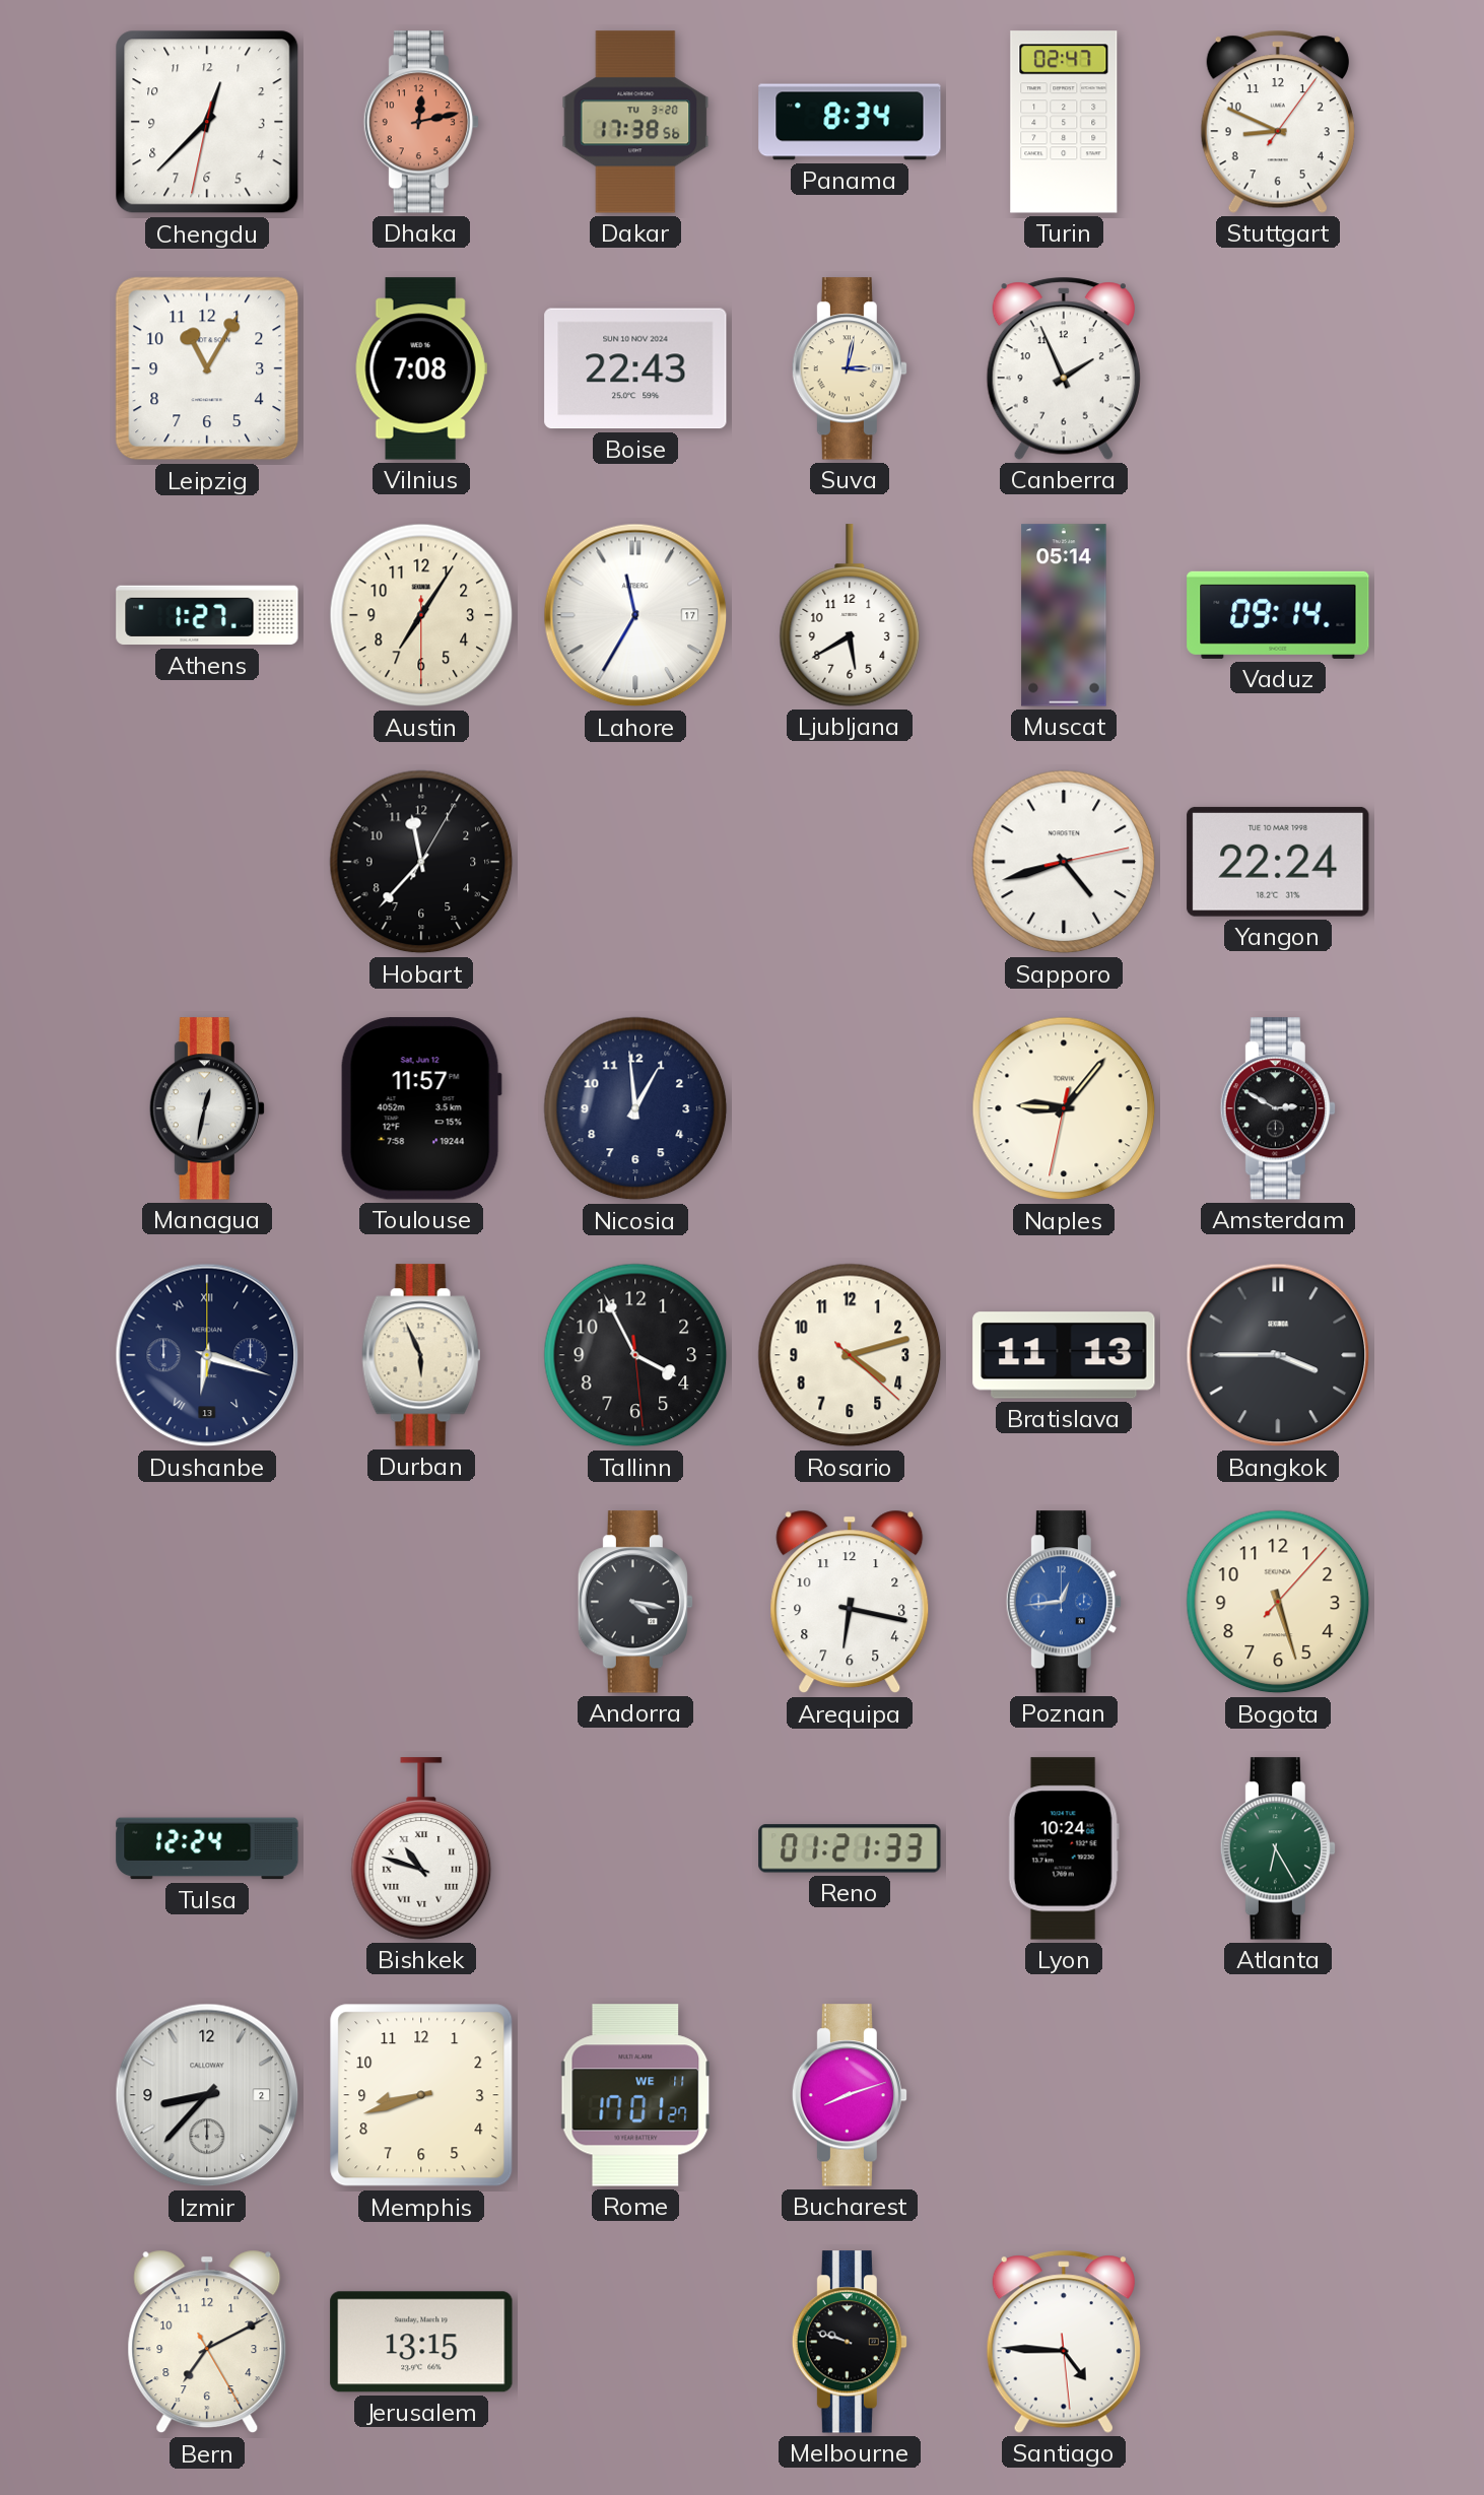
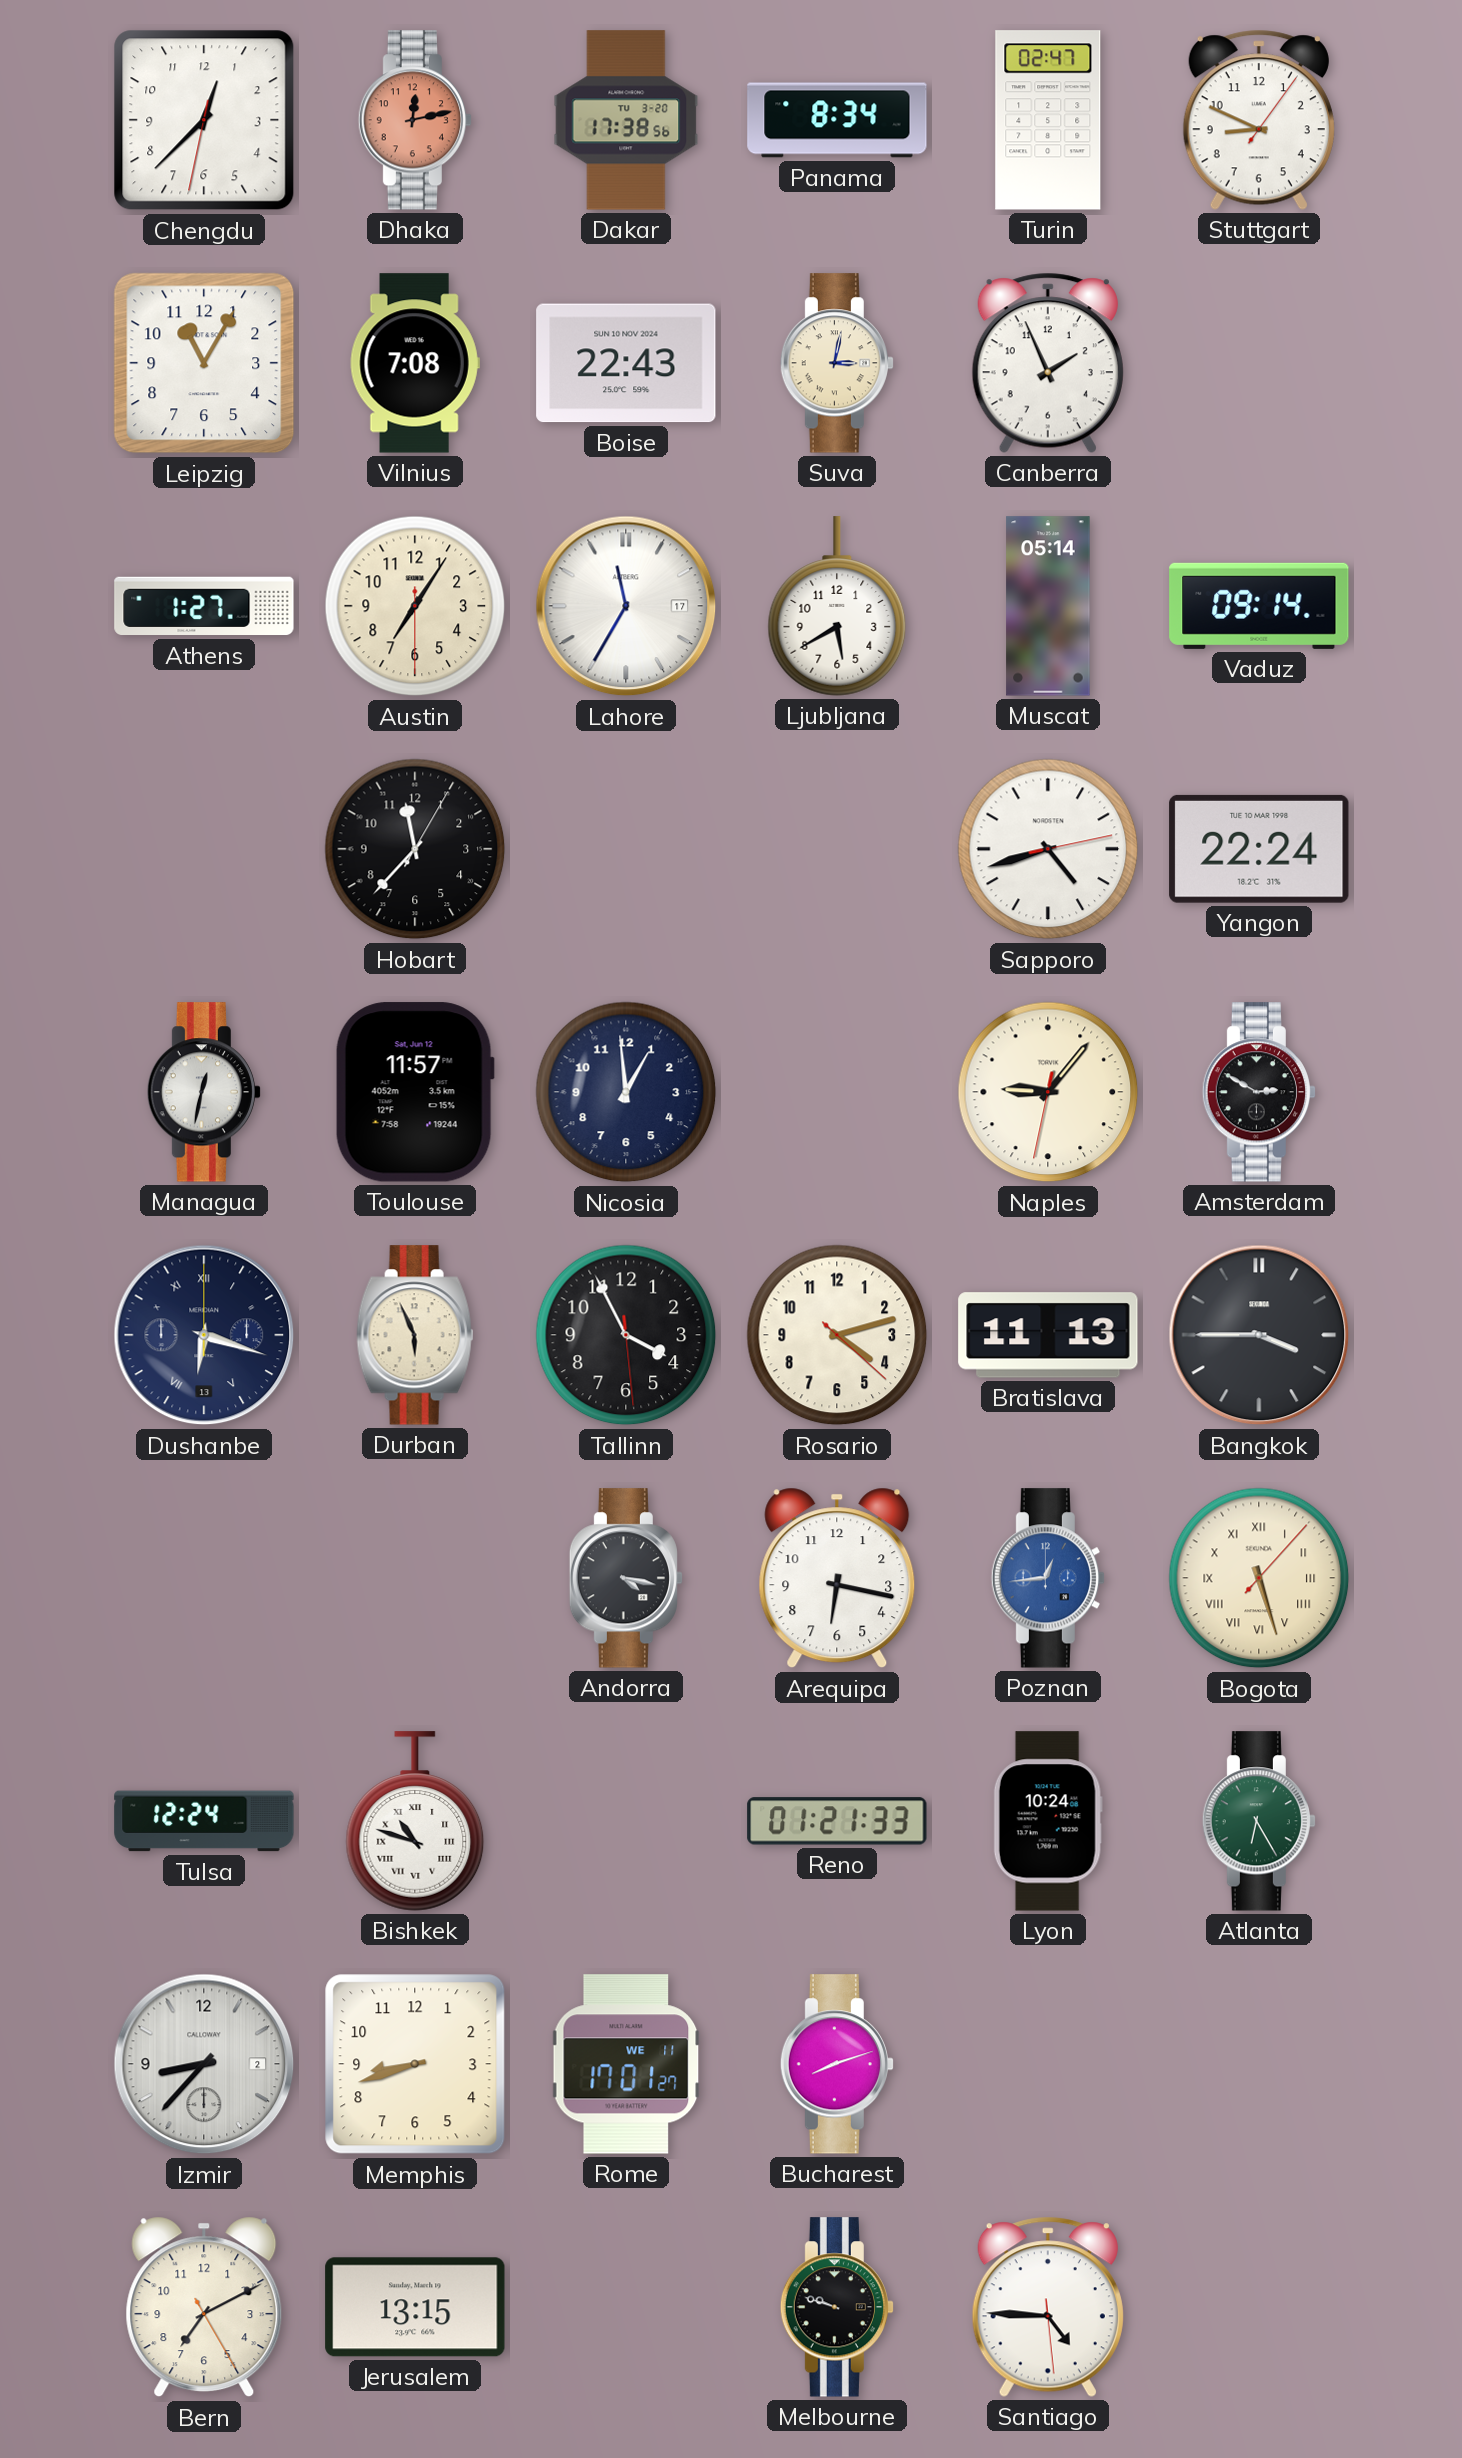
Bogota numerals: Arabic -> Roman (1259, 1578)
